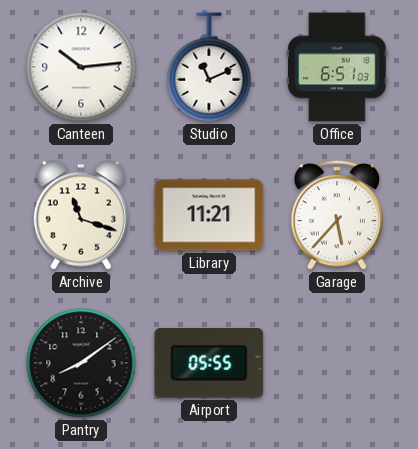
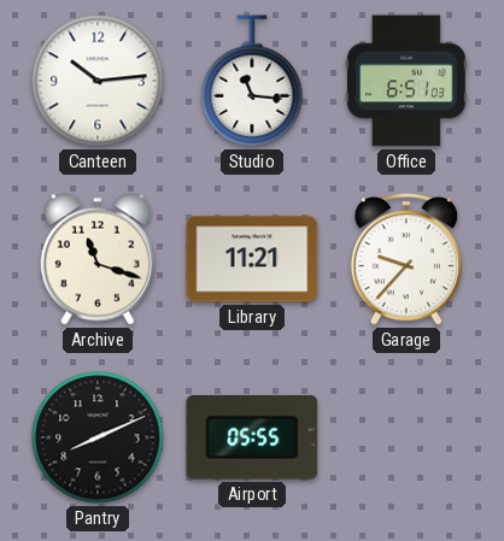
Studio: 11:11 -> 11:16 (252, 81)
Garage: 5:37 -> 9:37 (405, 259)
Pantry: 8:09 -> 8:11 (98, 437)
